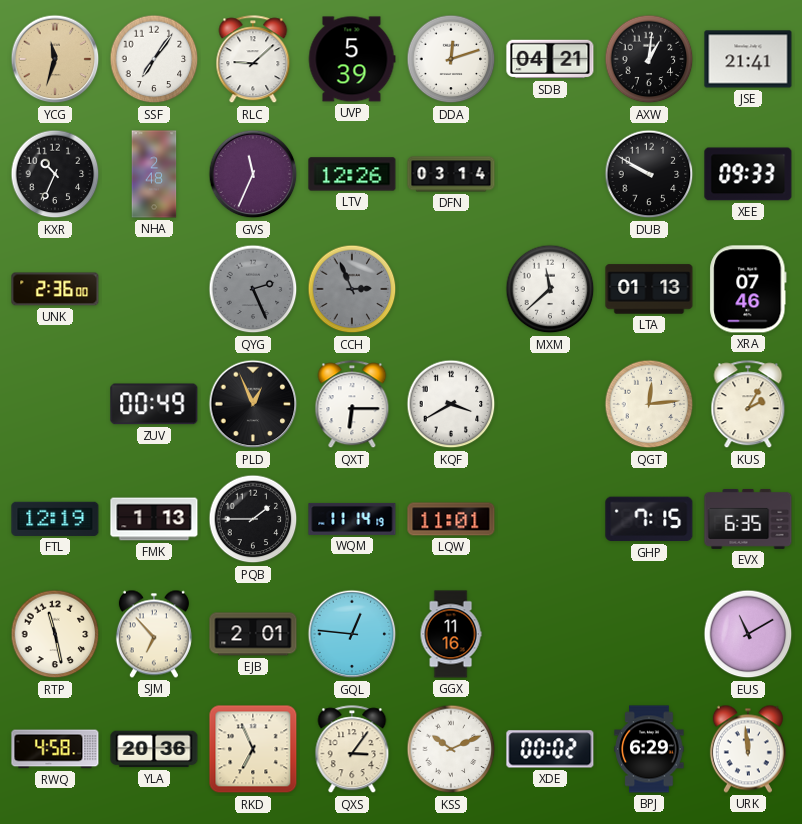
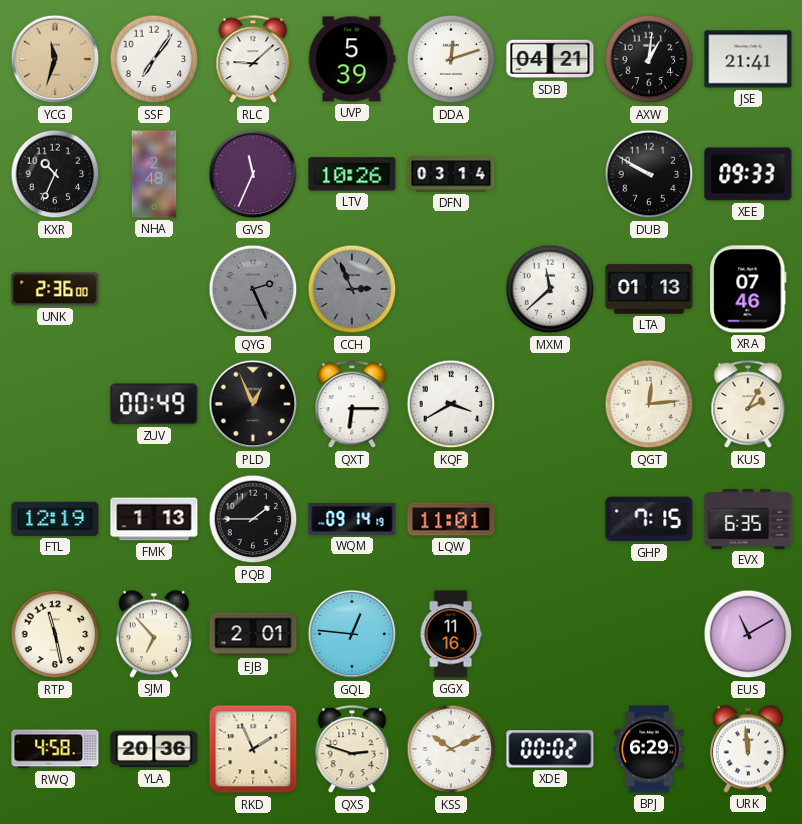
LTV: 12:26 -> 10:26 (352, 174)
WQM: 11:14 -> 09:14 (352, 519)
RKD: 6:56 -> 1:56 (253, 749)
QXS: 3:06 -> 2:48 (352, 750)
